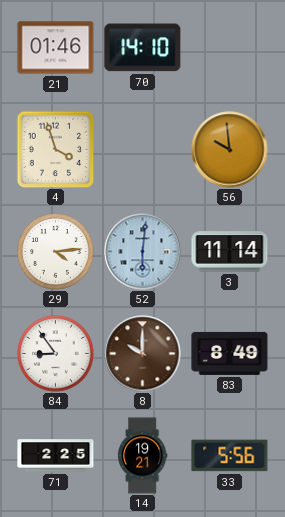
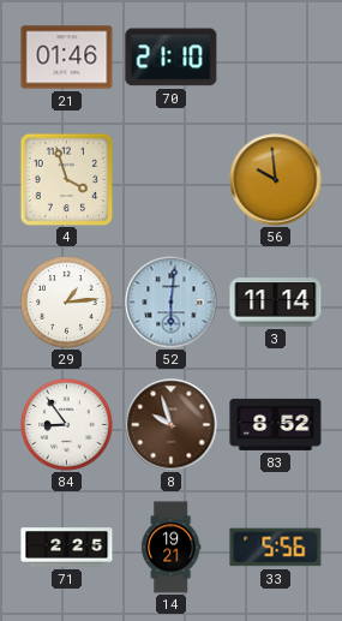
70: 14:10 -> 21:10 (172, 58)
29: 4:14 -> 1:14 (67, 303)
8: 10:00 -> 9:57 (172, 425)
83: 8:49 -> 8:52 (276, 424)
